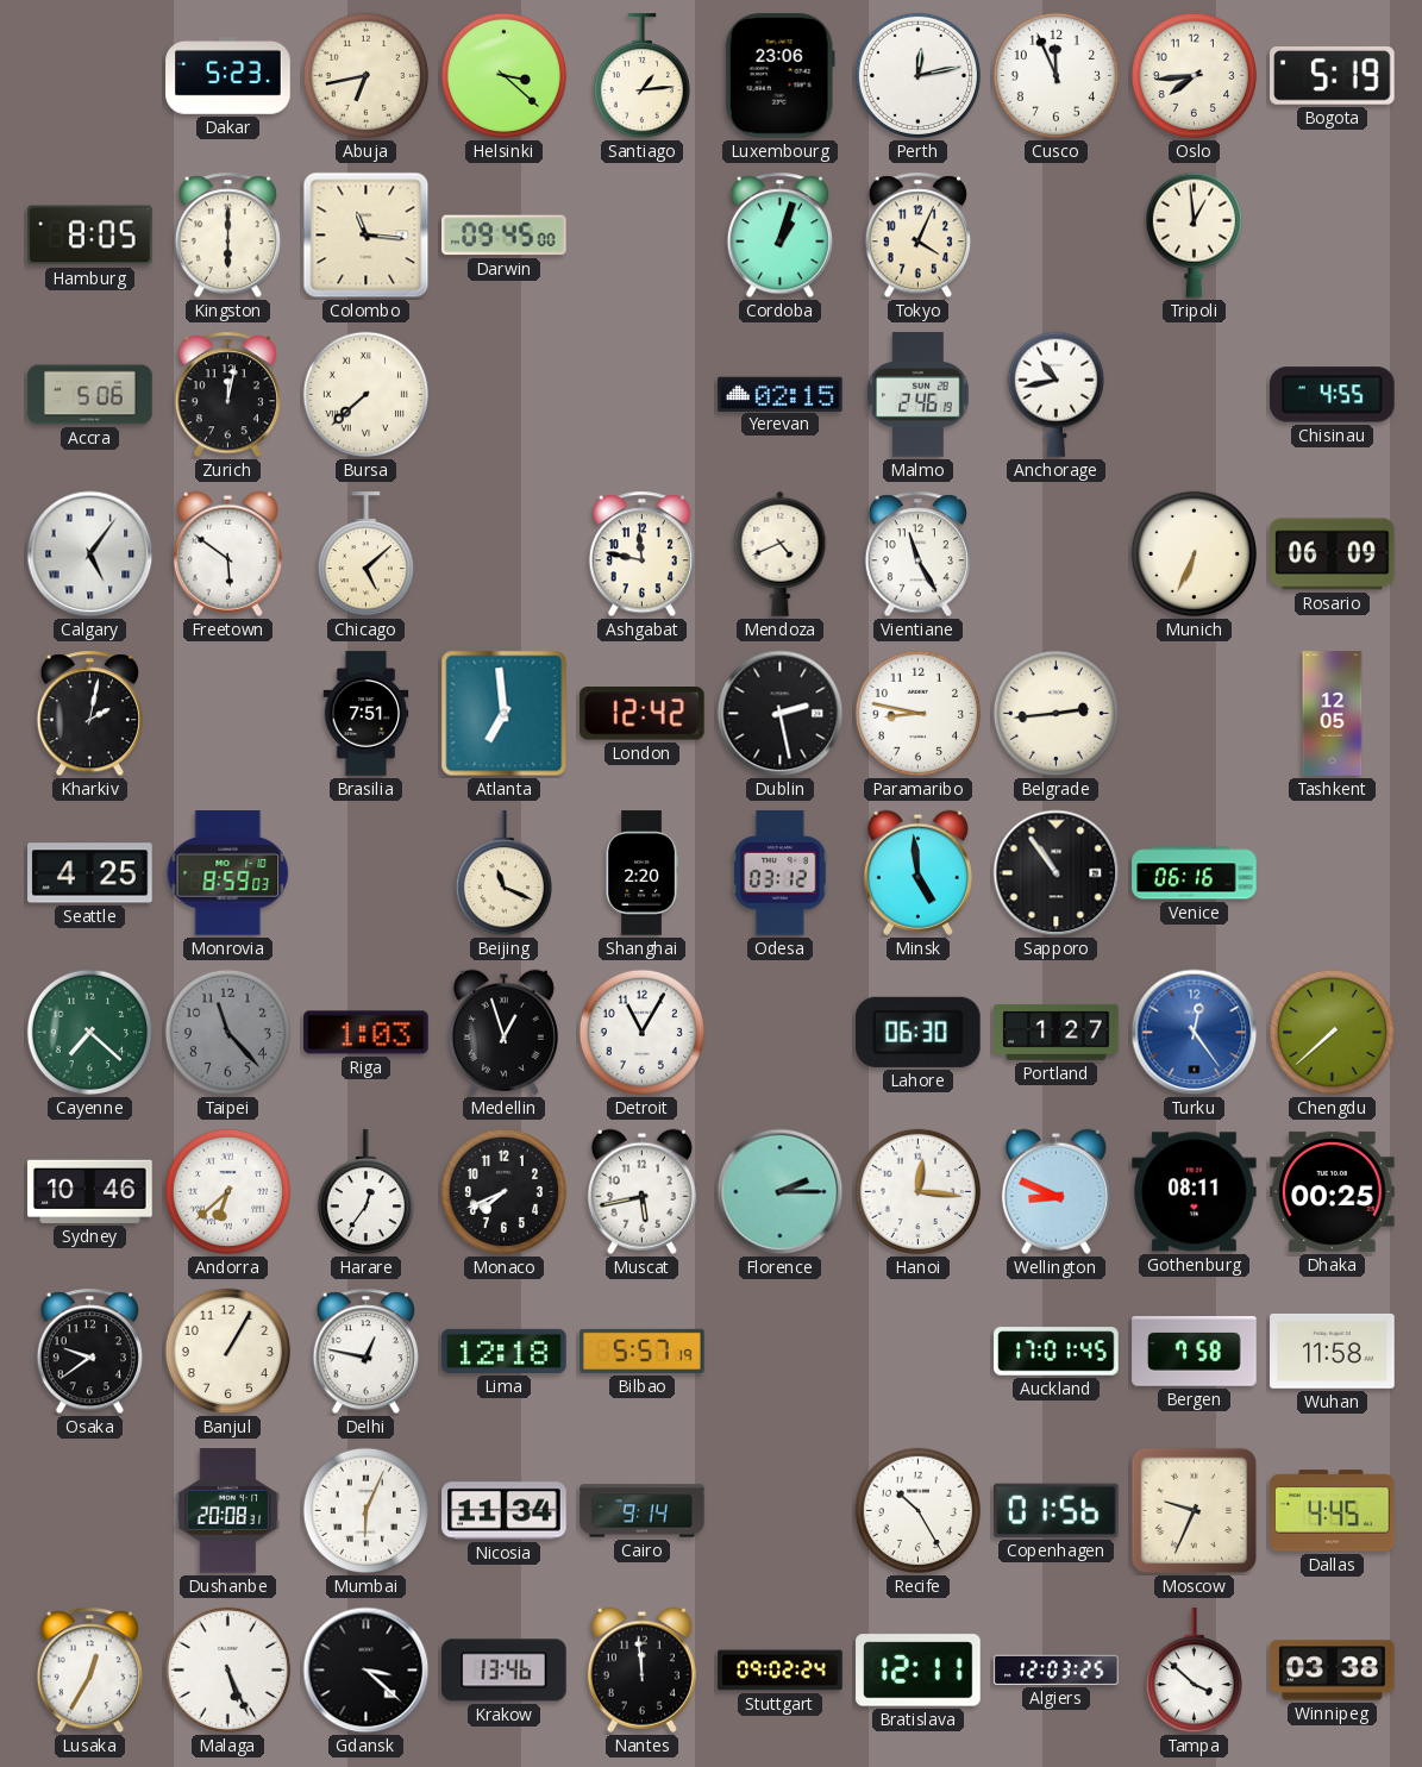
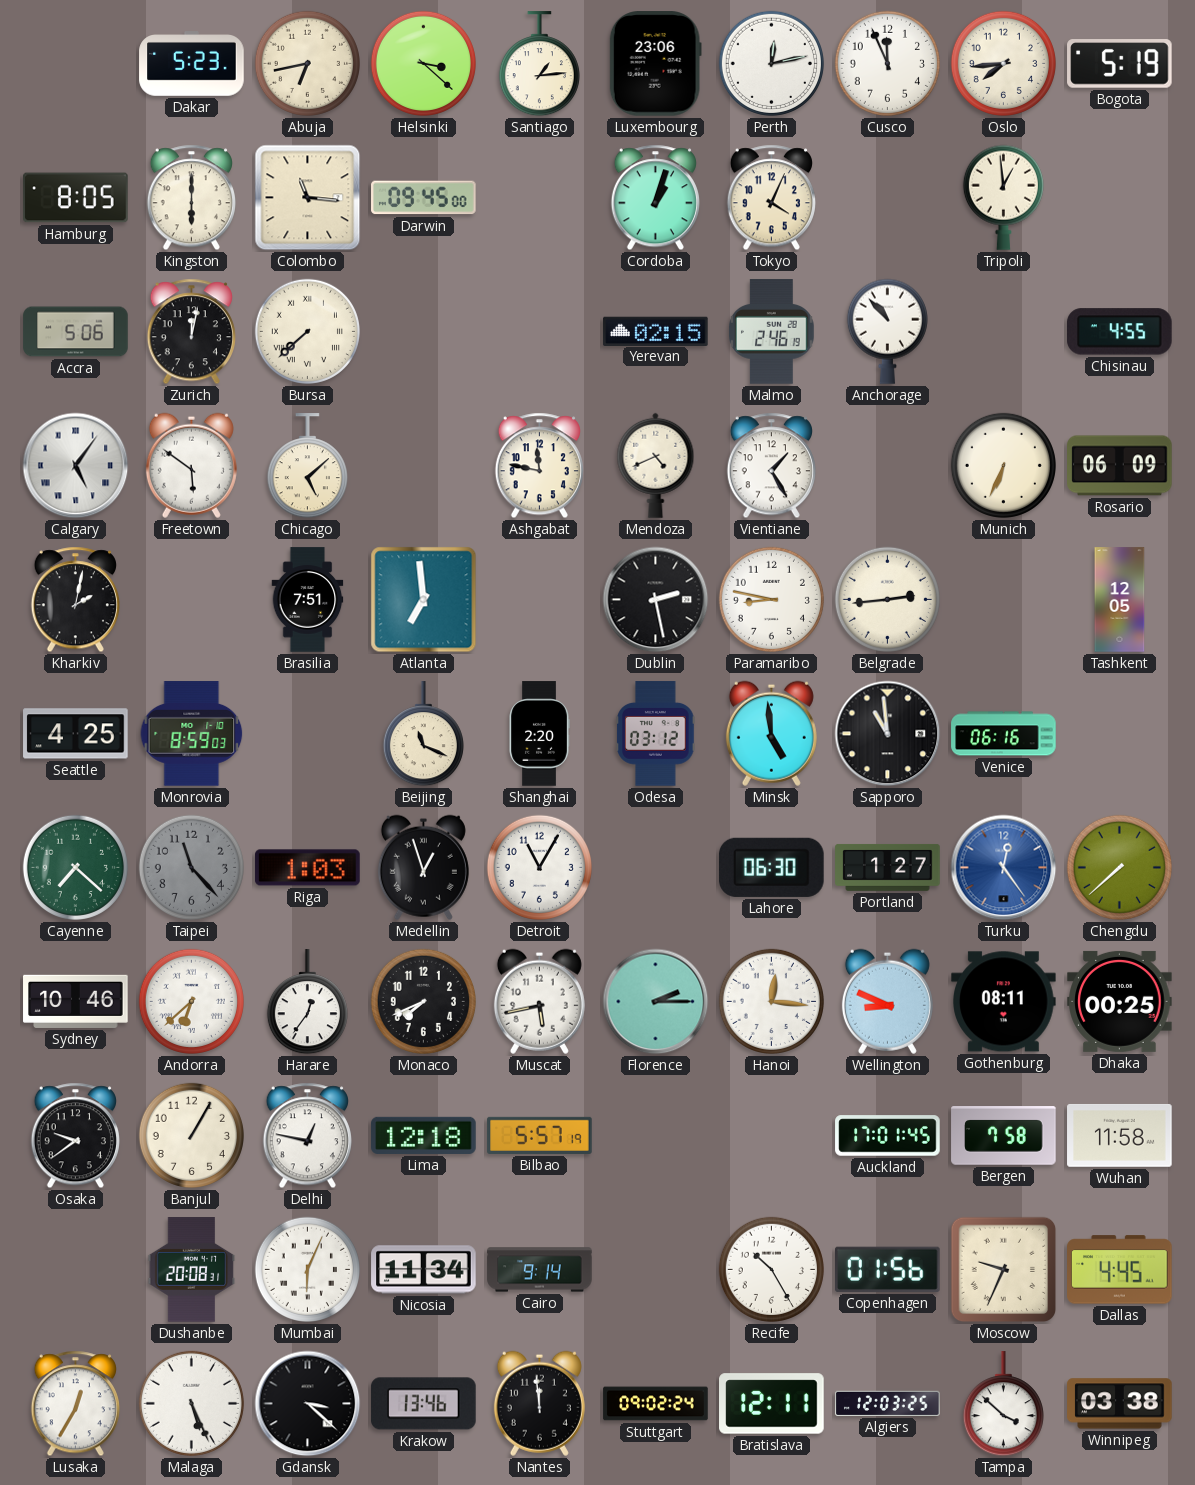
Anchorage: 10:43 -> 10:53 (887, 331)
Vientiane: 11:25 -> 1:25 (771, 466)
London: 12:42 -> none (641, 714)
Sapporo: 10:54 -> 10:59 (888, 734)
